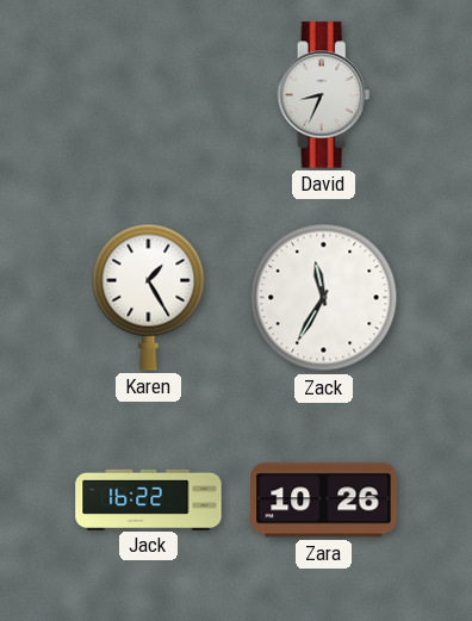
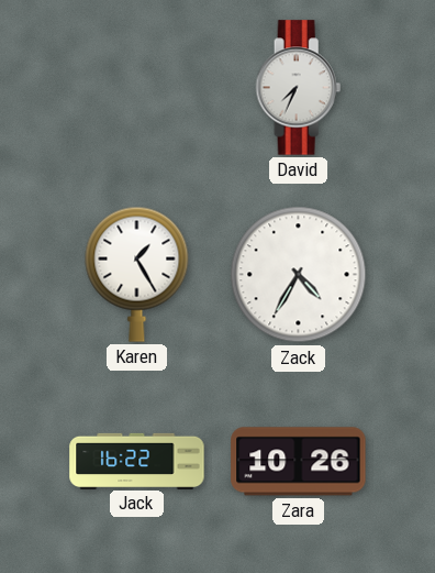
David: 8:34 -> 7:34 (299, 88)
Zack: 11:35 -> 4:35 (299, 275)
